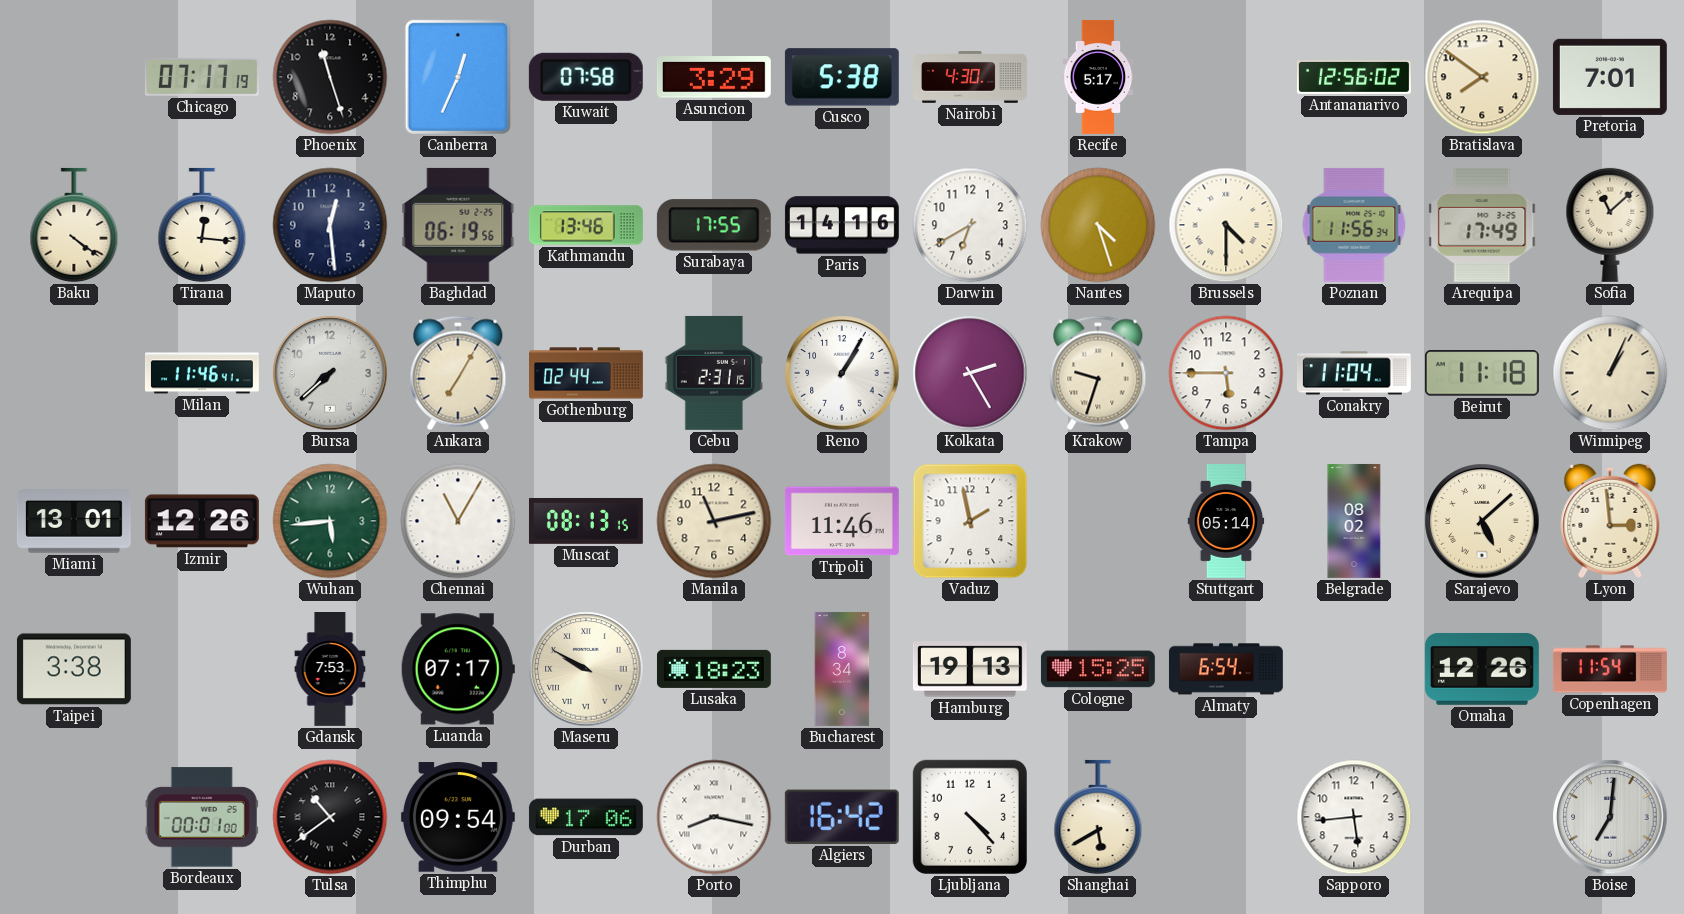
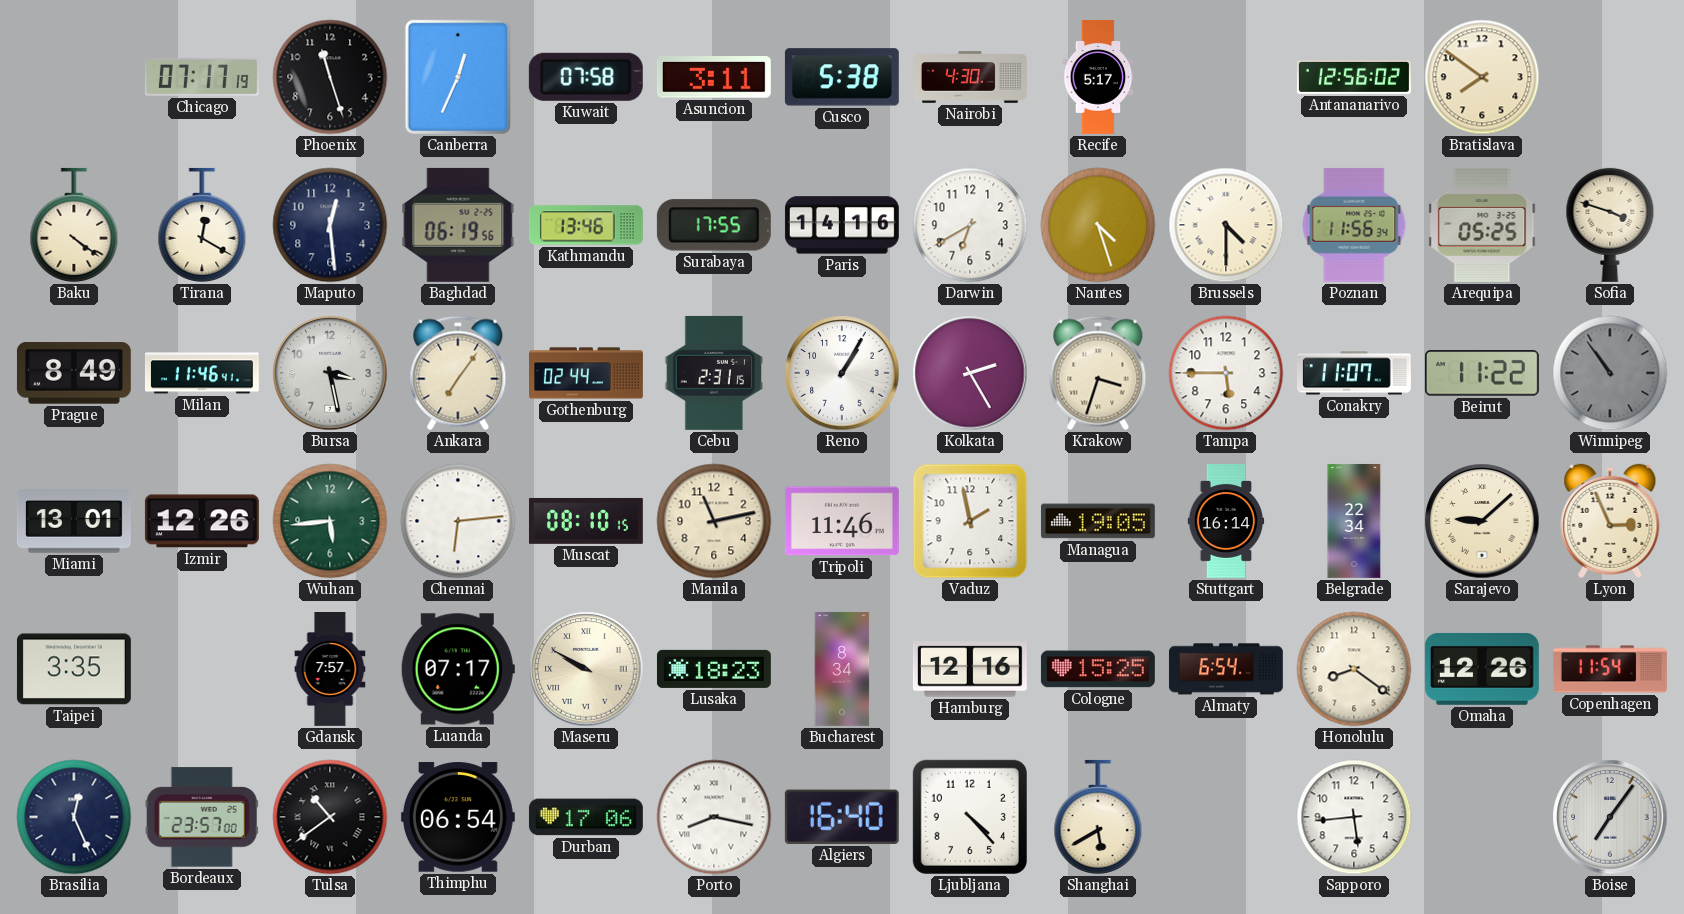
Asuncion: 3:29 -> 3:11 (714, 77)
Pretoria: 7:01 -> none (1610, 77)
Tirana: 12:16 -> 12:20 (202, 225)
Arequipa: 17:49 -> 05:25 (1482, 225)
Sofia: 11:08 -> 3:48 (1610, 225)
Prague: none -> 8:49 (74, 373)
Bursa: 7:38 -> 3:28 (330, 373)
Ankara: 7:05 -> 7:06 (458, 373)
Krakow: 9:33 -> 3:33 (1098, 373)
Conakry: 11:04 -> 11:07 (1354, 373)
Beirut: 11:18 -> 11:22 (1482, 373)
Winnipeg: 1:04 -> 10:54 (1610, 373)
Winnipeg dial: cream -> grey (1610, 373)
Chennai: 11:05 -> 6:14 (458, 521)
Muscat: 08:13 -> 08:10 (586, 521)
Managua: none -> 19:05 (1098, 521)
Stuttgart: 05:14 -> 16:14 (1226, 522)
Belgrade: 08:02 -> 22:34 (1354, 521)
Sarajevo: 5:08 -> 9:08 (1482, 521)
Lyon: 2:59 -> 2:56 (1610, 521)
Taipei: 3:38 -> 3:35 (74, 669)
Gdansk: 7:53 -> 7:57 (330, 670)
Hamburg: 19:13 -> 12:16 (970, 669)
Honolulu: none -> 8:21 (1354, 669)
Brasilia: none -> 12:26 (74, 817)
Bordeaux: 00:01 -> 23:57 (202, 817)
Thimphu: 09:54 -> 06:54 (458, 817)
Algiers: 16:42 -> 16:40 (842, 817)
Boise: 7:01 -> 7:06 (1610, 817)
